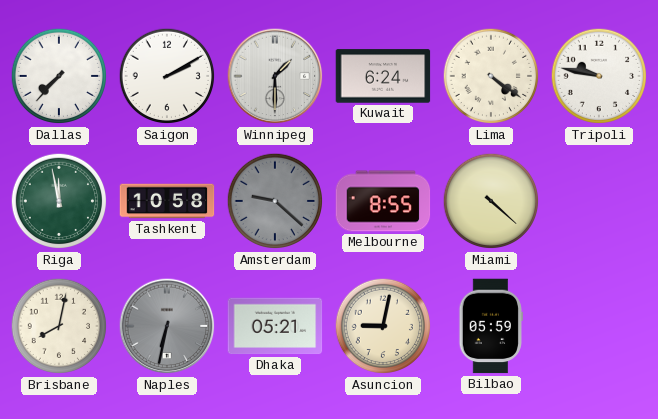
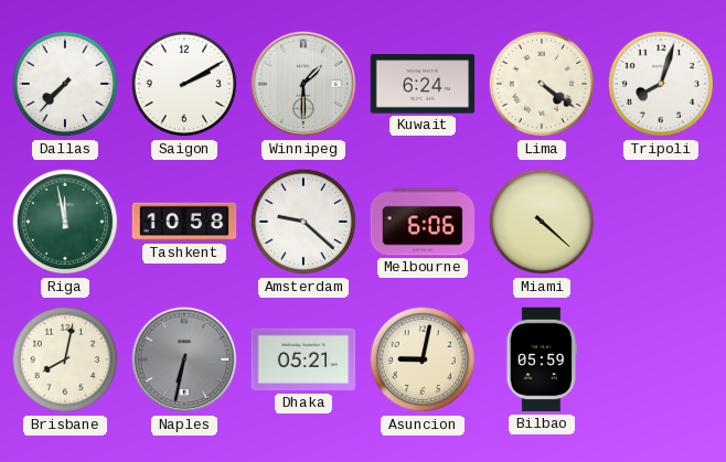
Tripoli: 9:47 -> 8:03 (661, 84)
Amsterdam dial: grey -> white (303, 222)
Melbourne: 8:55 -> 6:06 (423, 222)
